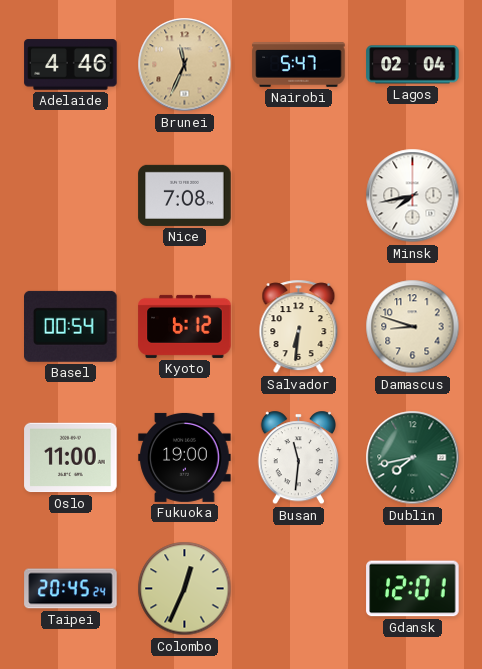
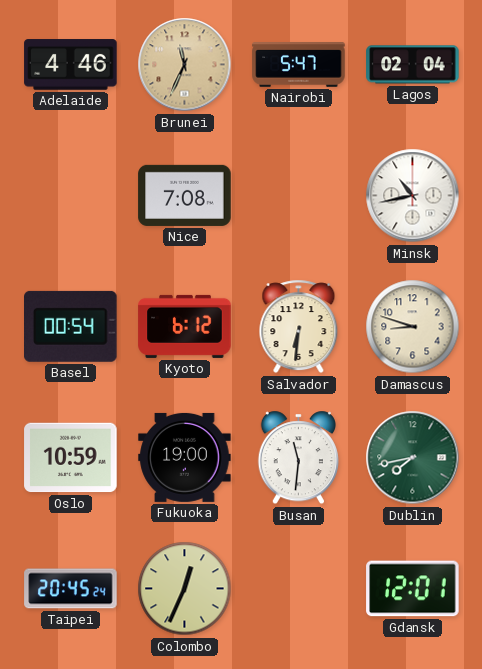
Minsk: 7:43 -> 10:43 (413, 196)
Oslo: 11:00 -> 10:59 (71, 458)
